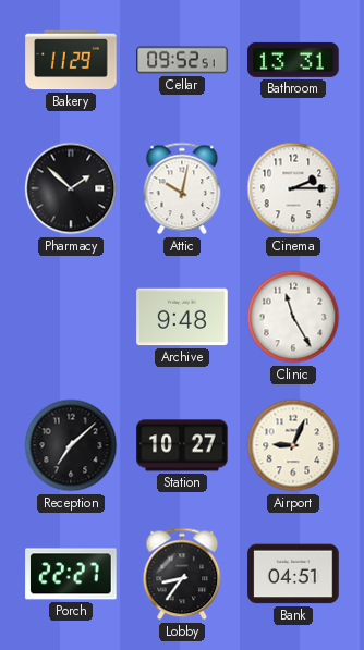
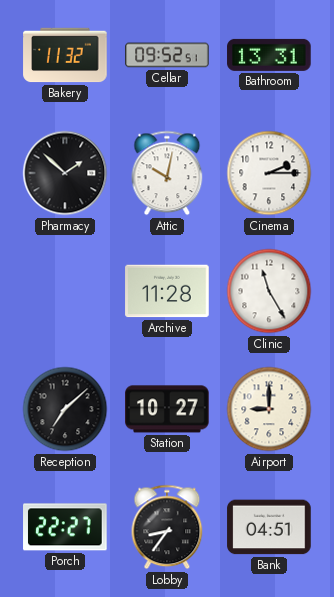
Bakery: 11:29 -> 11:32 (65, 55)
Archive: 9:48 -> 11:28 (167, 291)
Airport: 9:04 -> 9:00 (269, 409)
